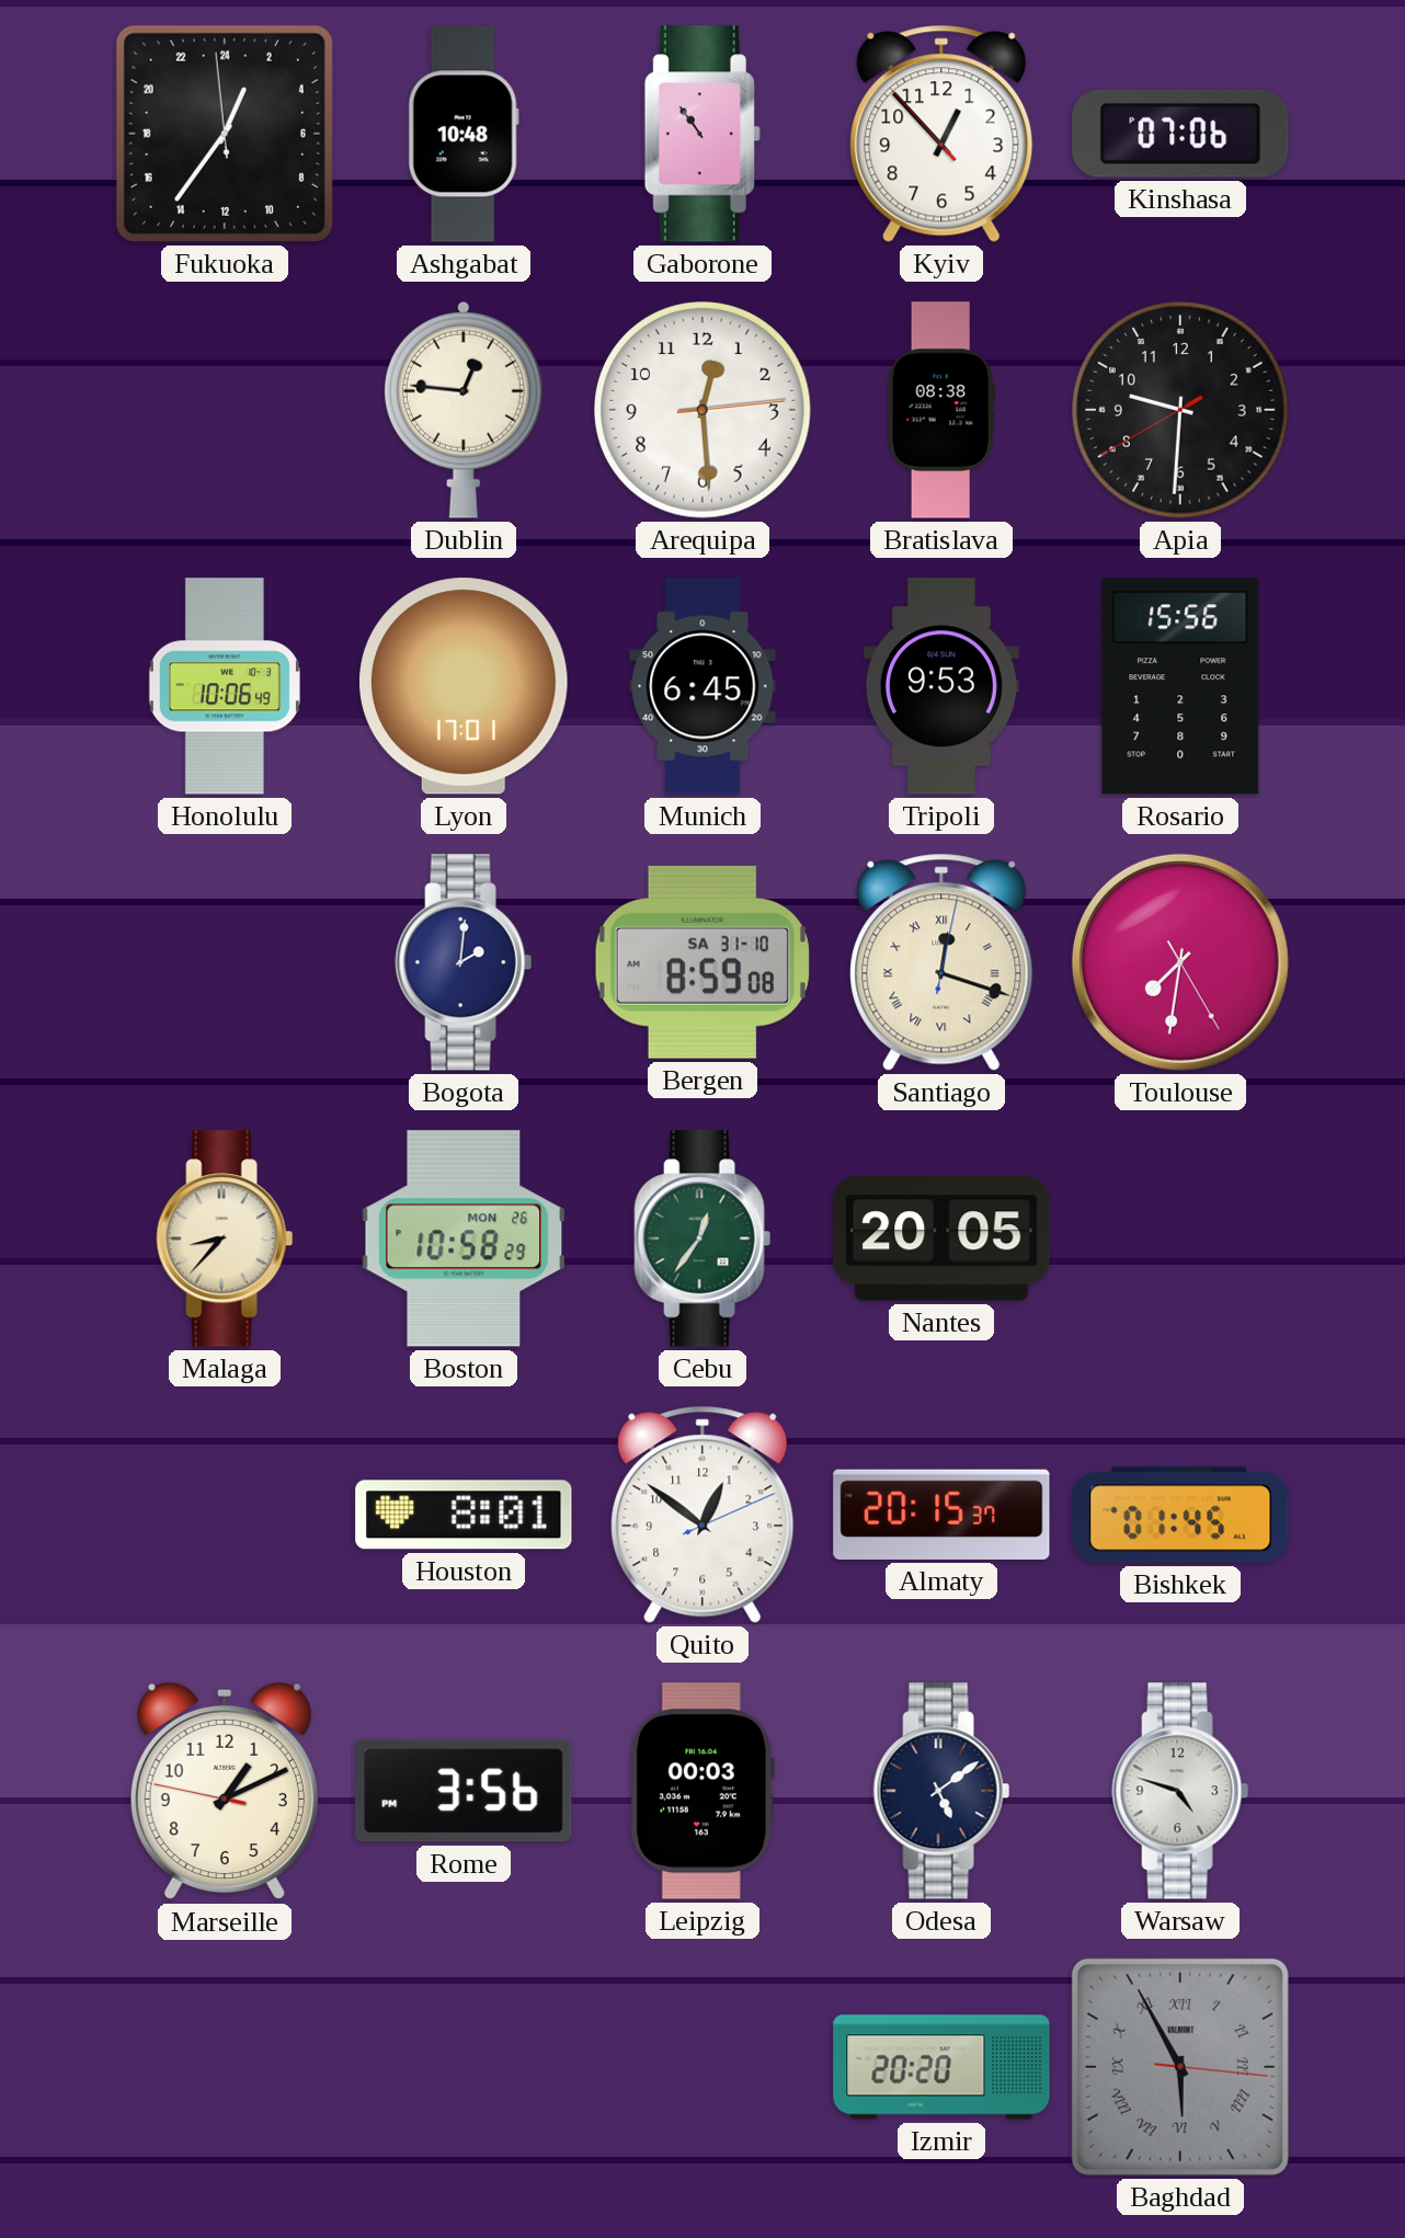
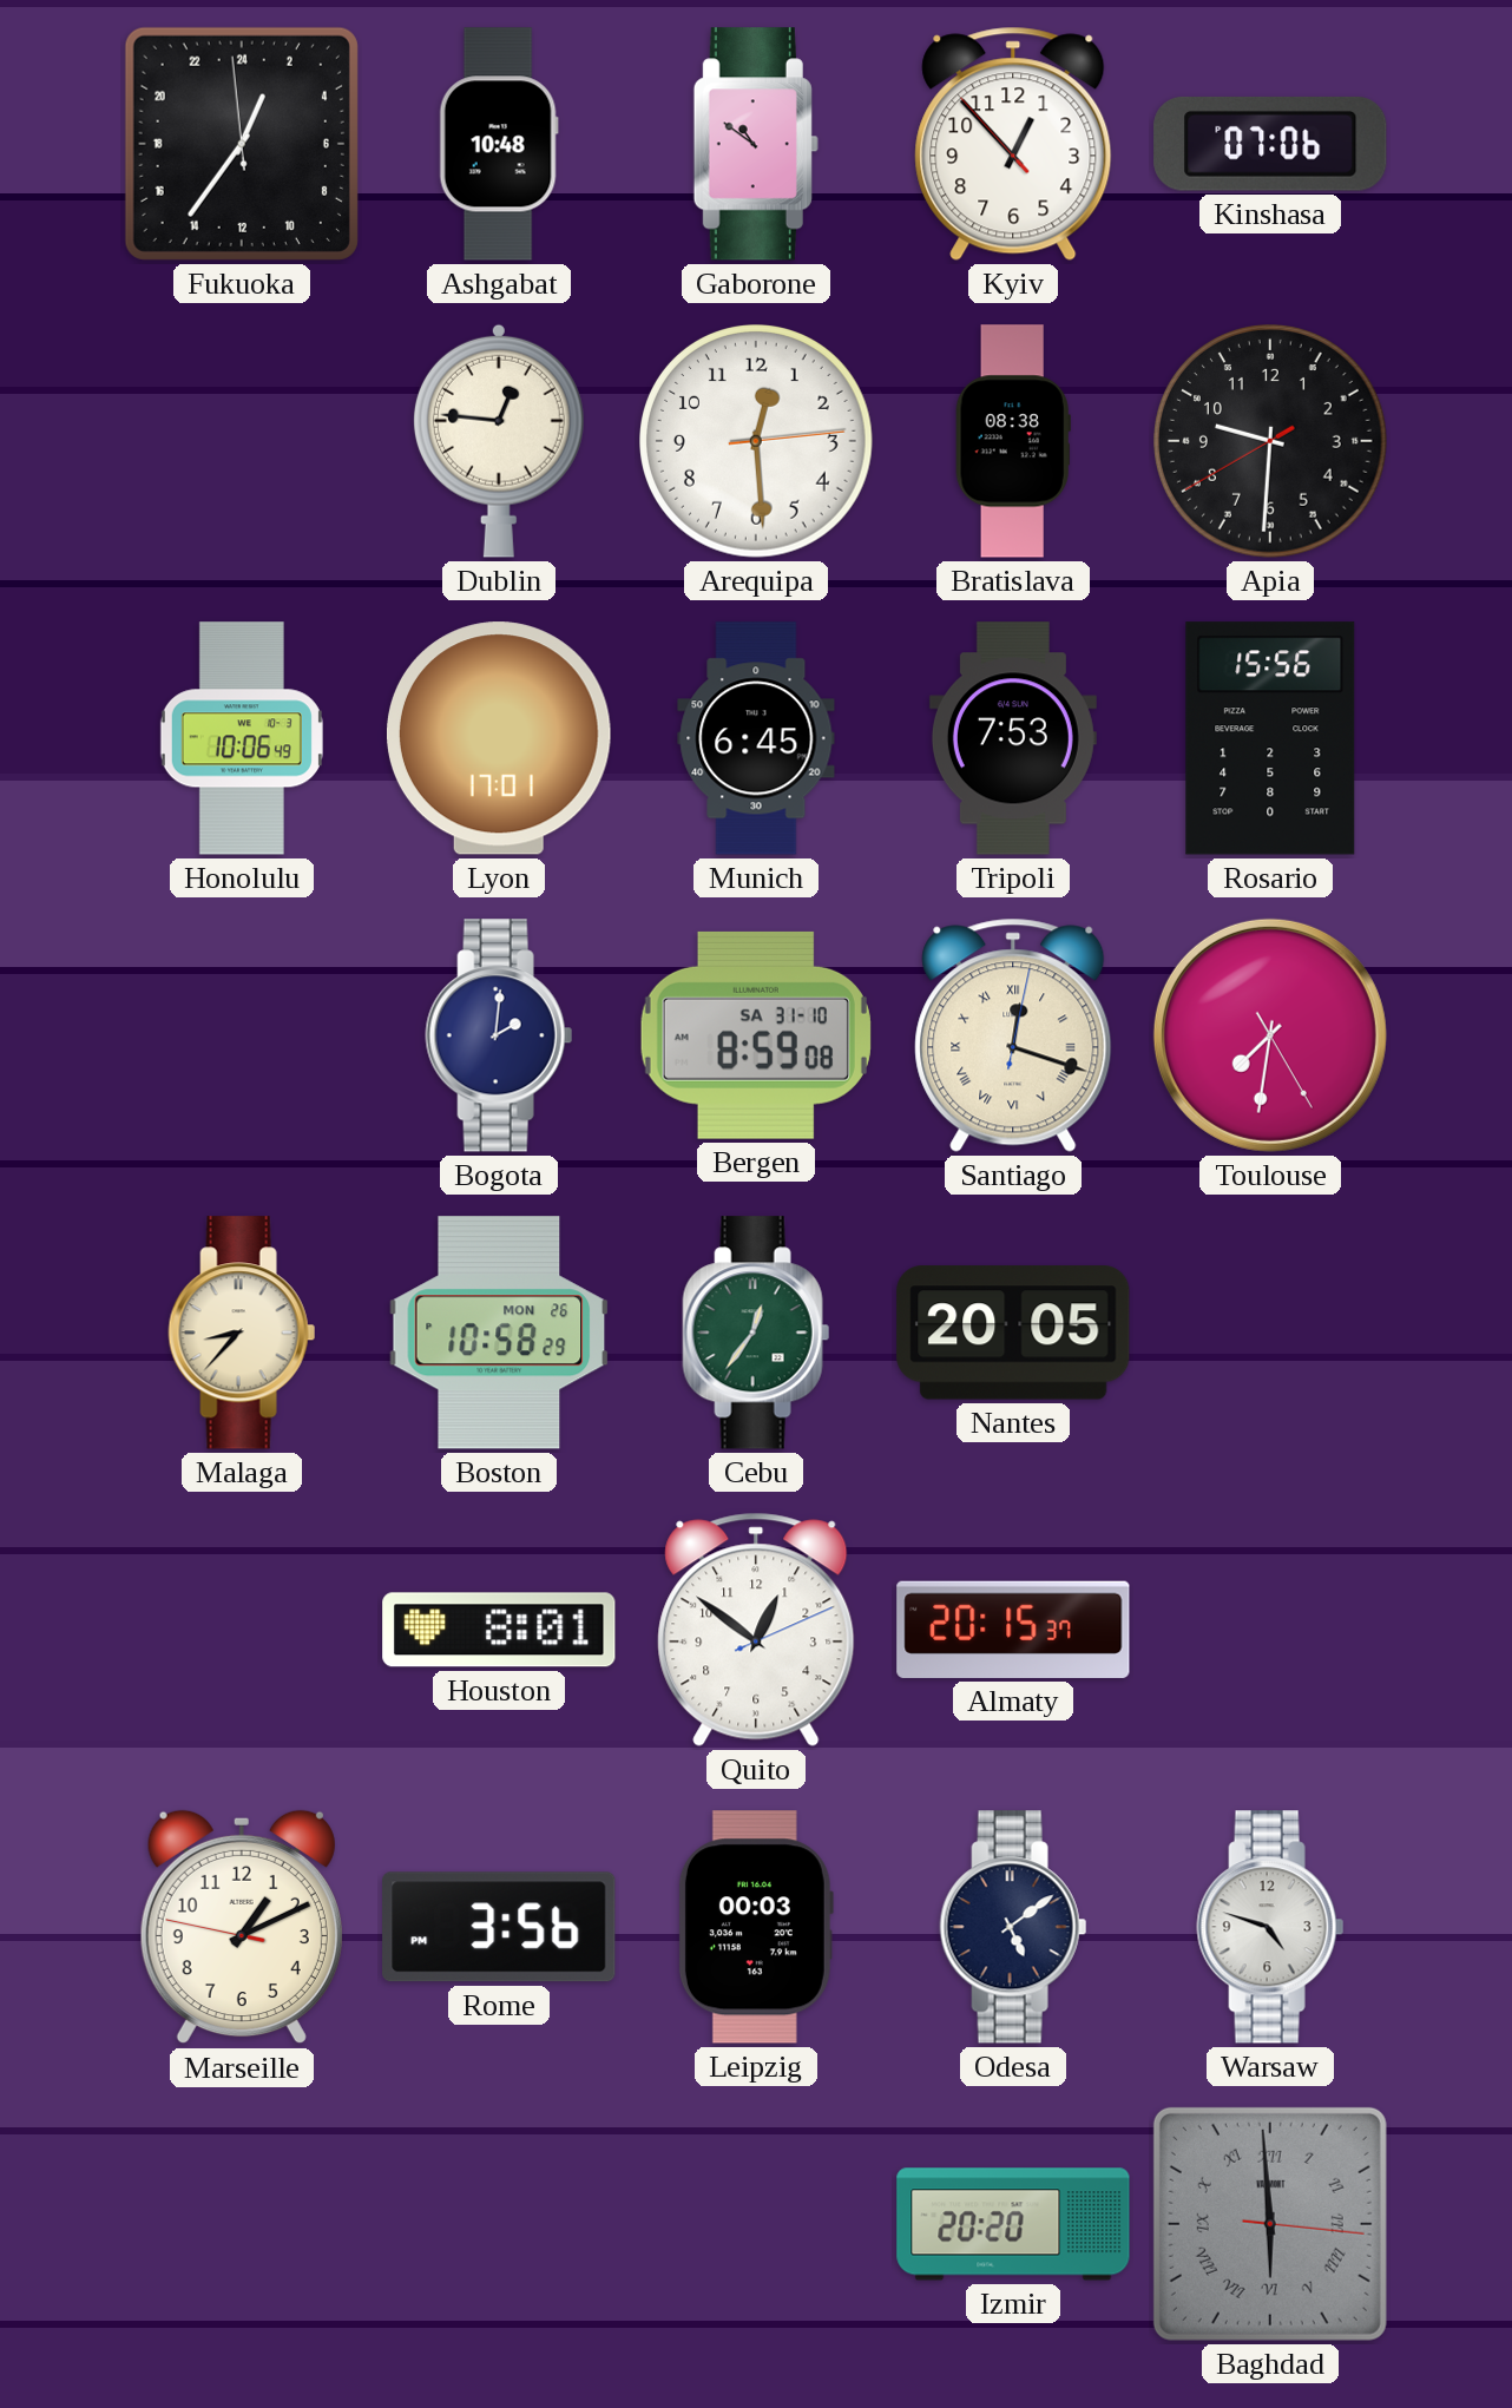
Gaborone: 10:54 -> 10:51 (756, 144)
Tripoli: 9:53 -> 7:53 (1013, 738)
Bishkek: 01:45 -> none (1180, 1515)
Baghdad: 5:55 -> 5:59 (1270, 2224)
